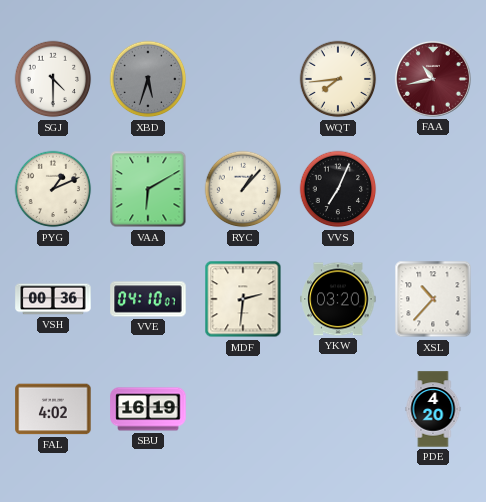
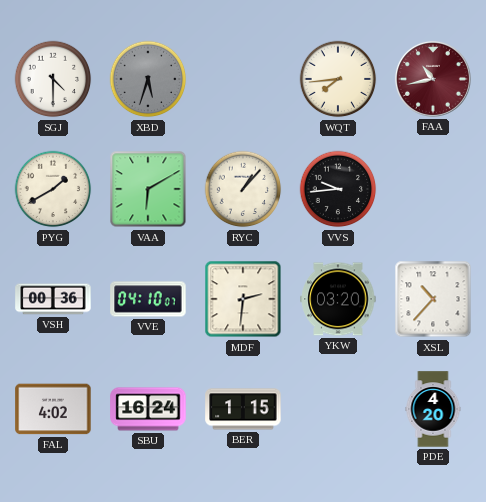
PYG: 1:11 -> 1:40 (53, 189)
VVS: 7:04 -> 9:44 (338, 189)
SBU: 16:19 -> 16:24 (148, 409)
BER: none -> 1:15 (243, 409)
